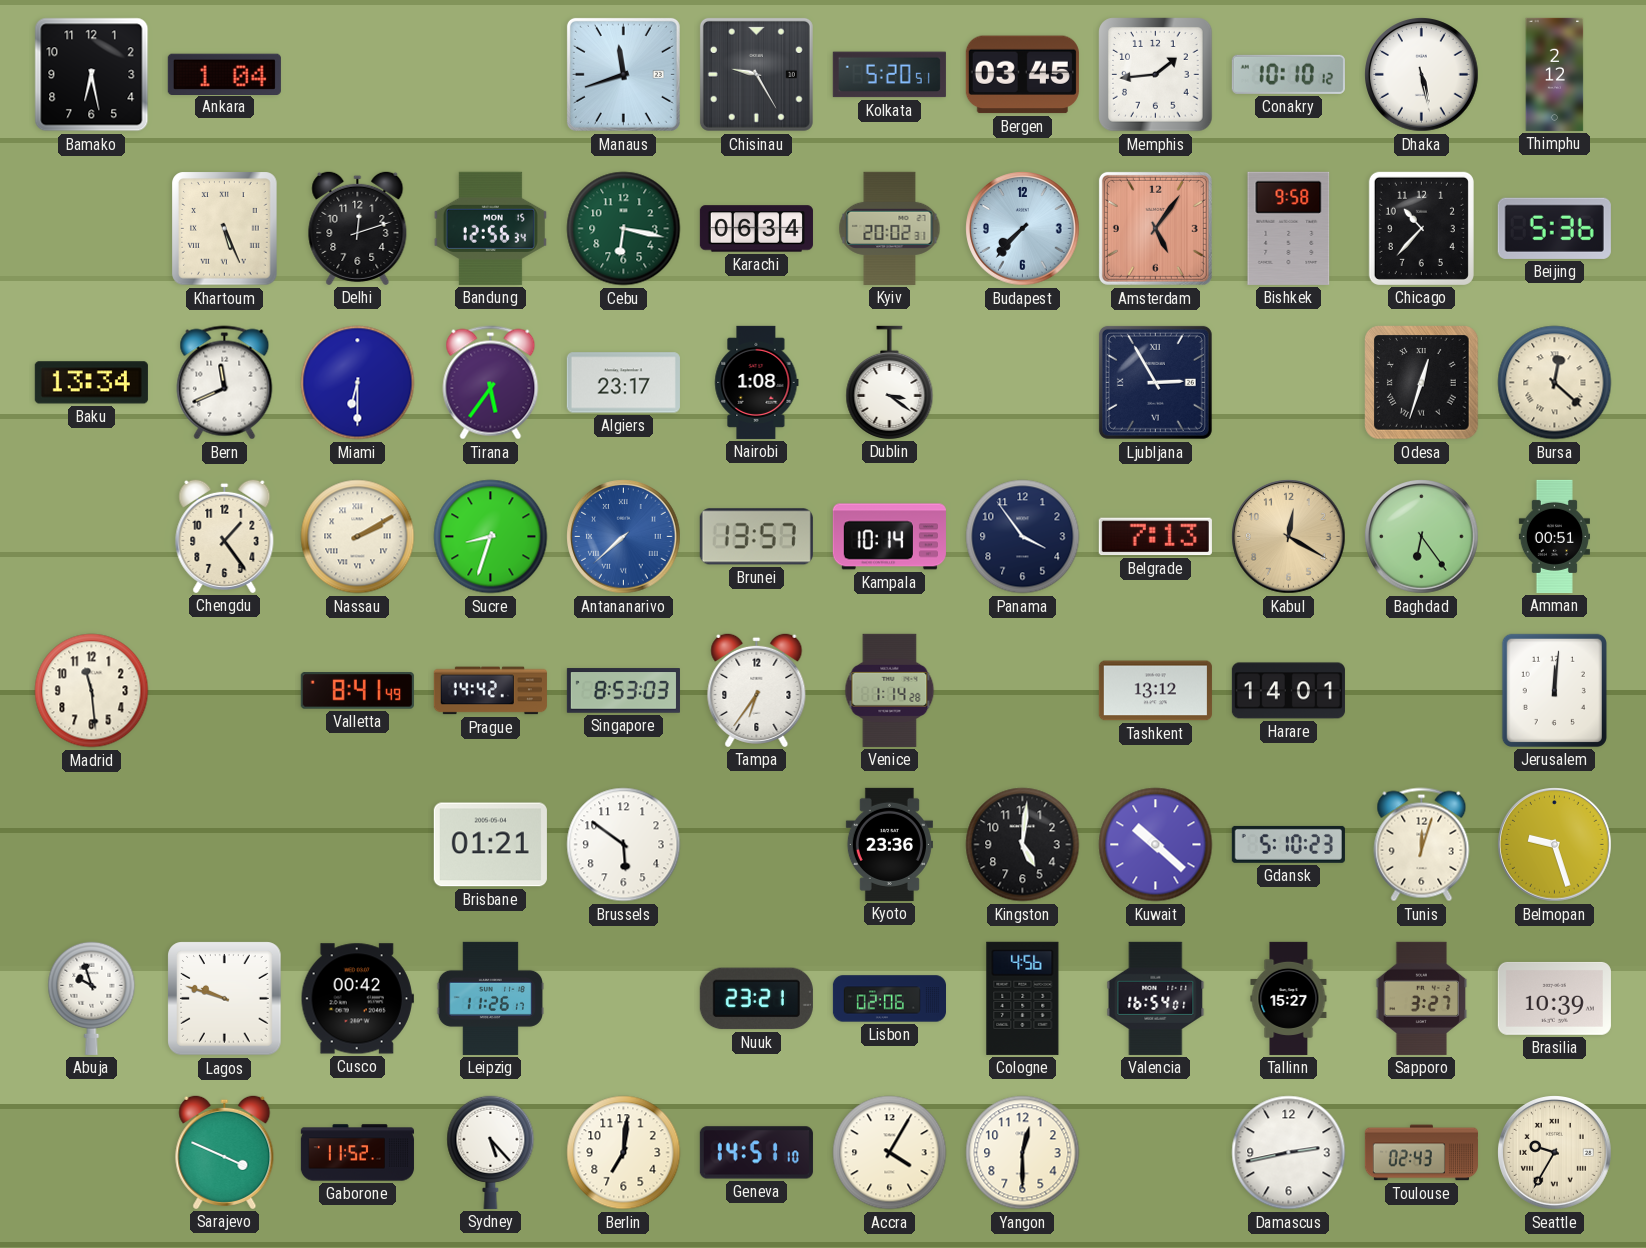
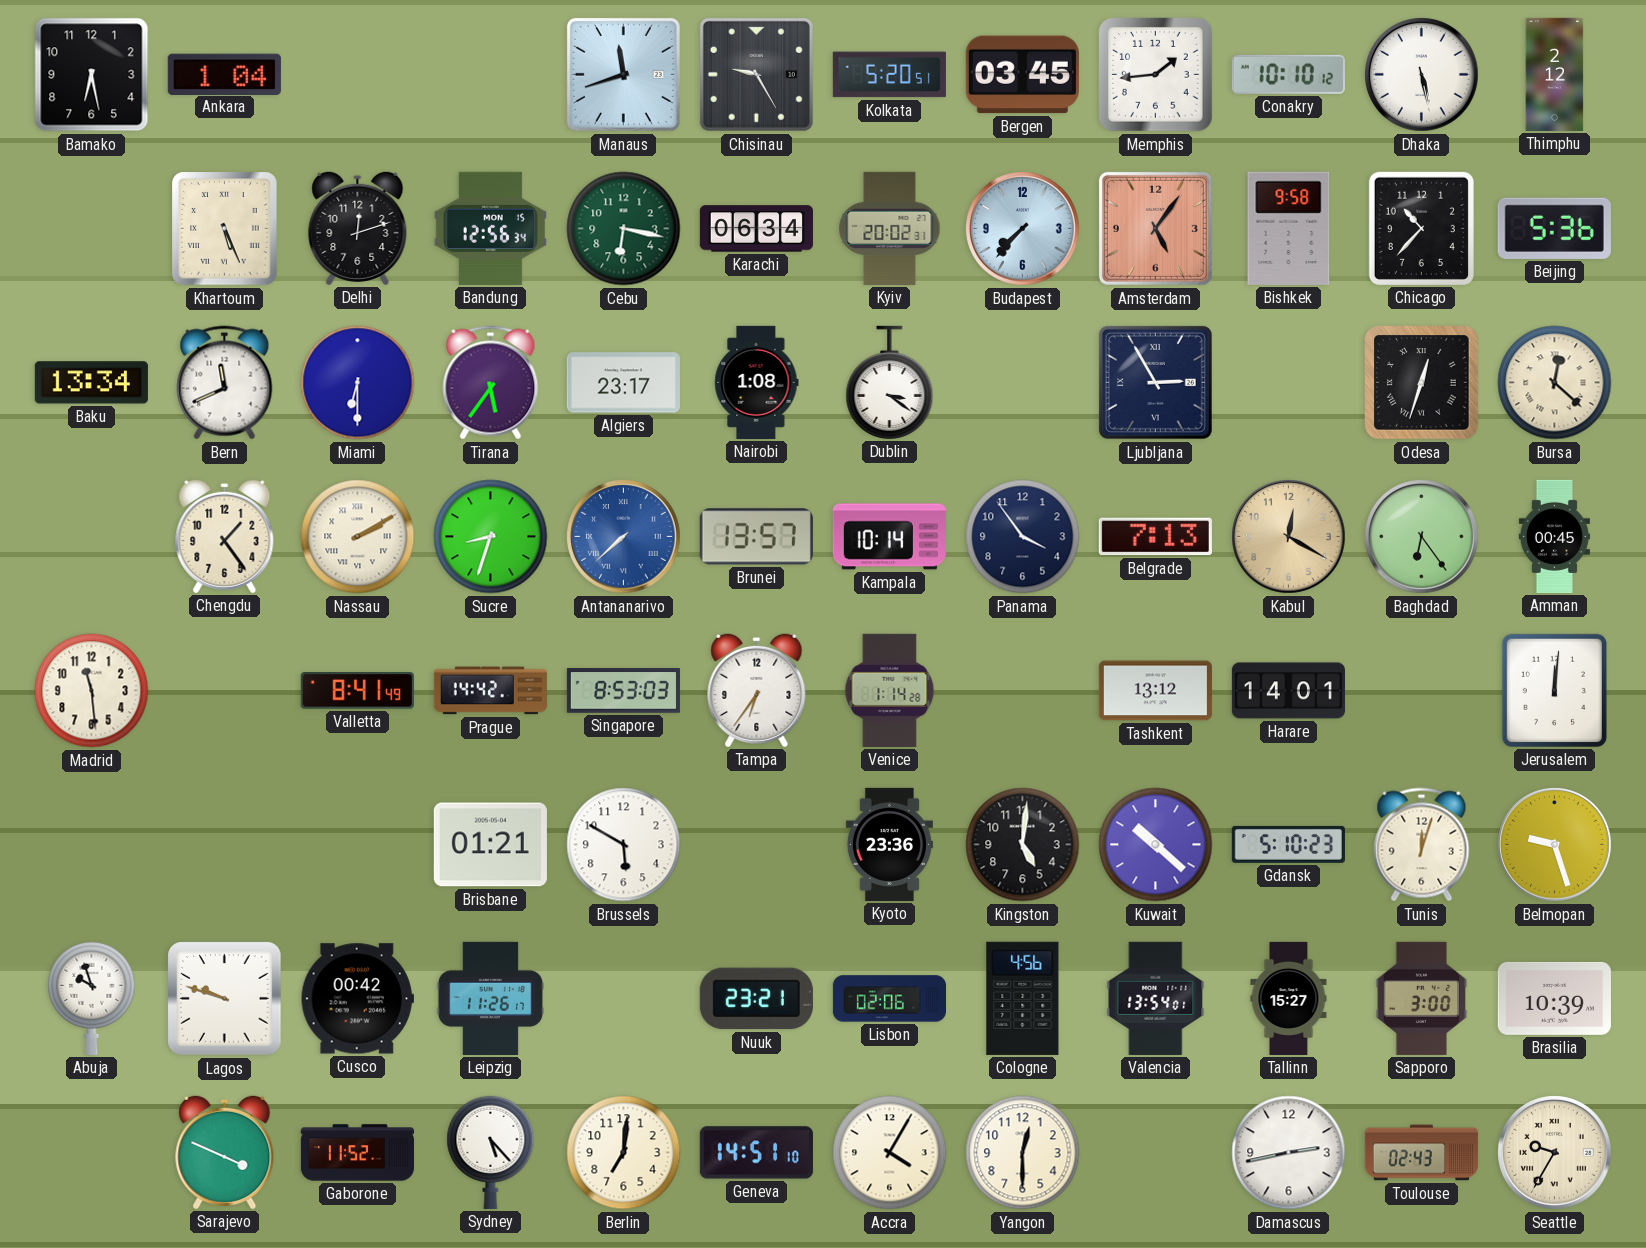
Amman: 00:51 -> 00:45 (1554, 536)
Brussels: 5:51 -> 5:50 (624, 845)
Valencia: 16:54 -> 13:54 (1156, 998)
Sapporo: 3:27 -> 3:00 (1422, 998)
